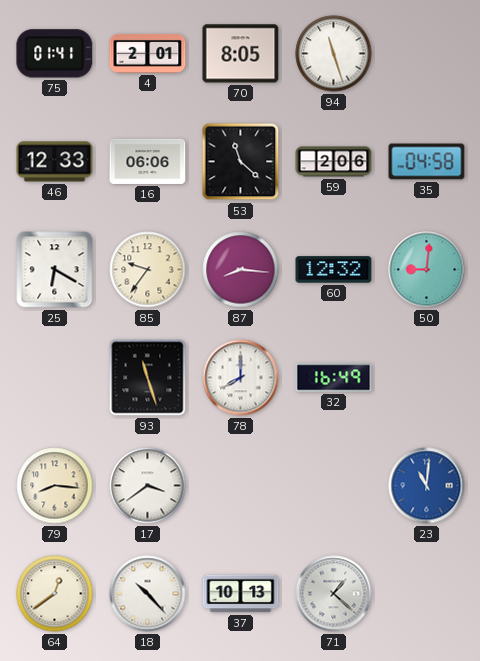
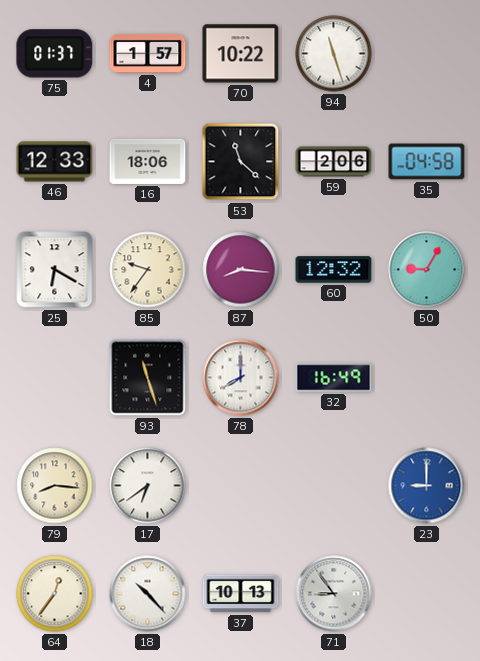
75: 01:41 -> 01:37 (55, 54)
4: 2:01 -> 1:57 (148, 53)
70: 8:05 -> 10:22 (241, 54)
16: 06:06 -> 18:06 (148, 161)
50: 9:01 -> 9:05 (427, 270)
17: 3:39 -> 6:39 (148, 486)
23: 11:01 -> 9:00 (427, 486)
64: 12:39 -> 12:36 (55, 594)
71: 1:22 -> 8:54 (334, 594)
